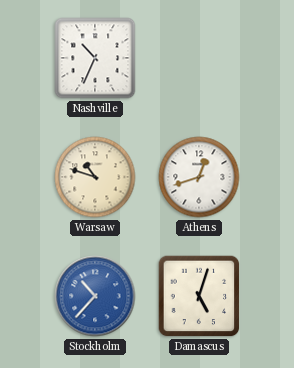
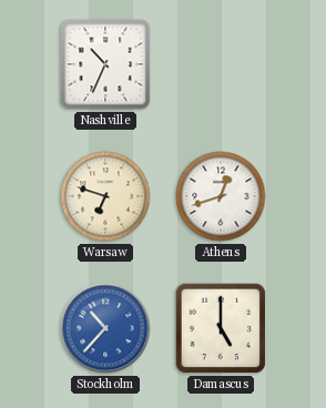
Warsaw: 10:48 -> 6:48 (105, 196)
Damascus: 5:03 -> 5:00 (221, 328)
